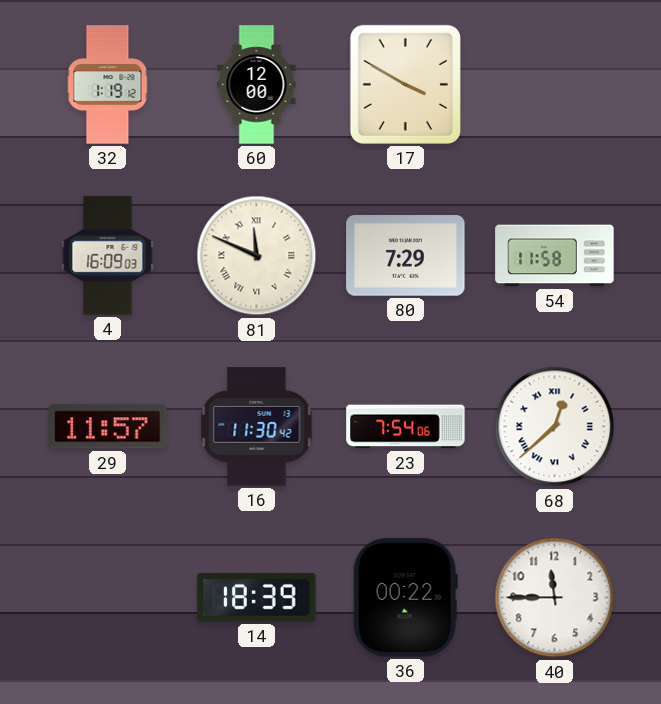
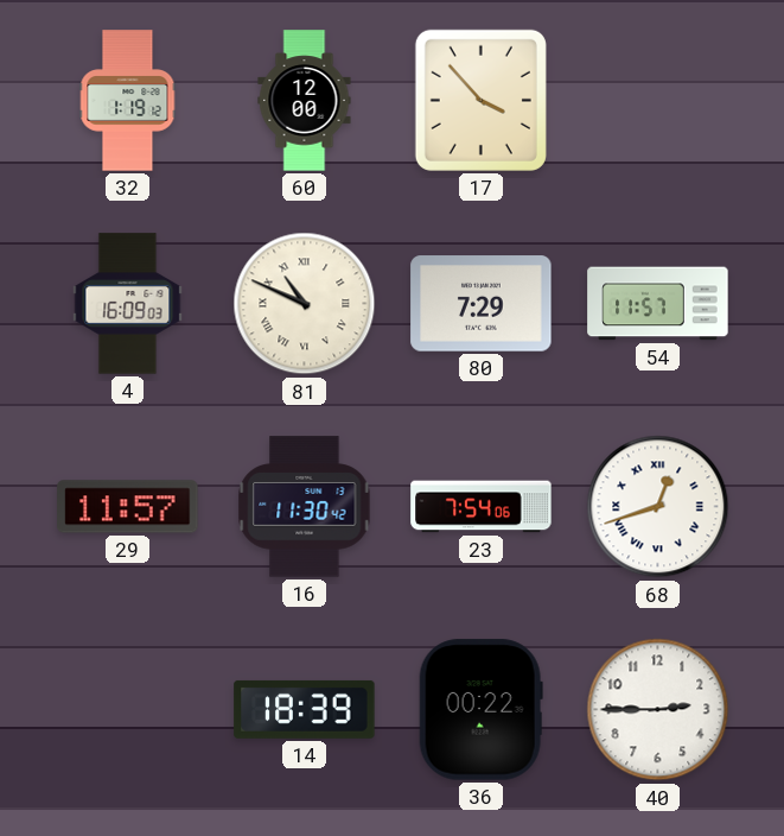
17: 3:50 -> 3:53 (480, 100)
81: 11:49 -> 10:49 (305, 304)
54: 11:58 -> 11:57 (658, 304)
68: 12:38 -> 12:42 (658, 507)
40: 11:45 -> 2:45 (658, 710)
